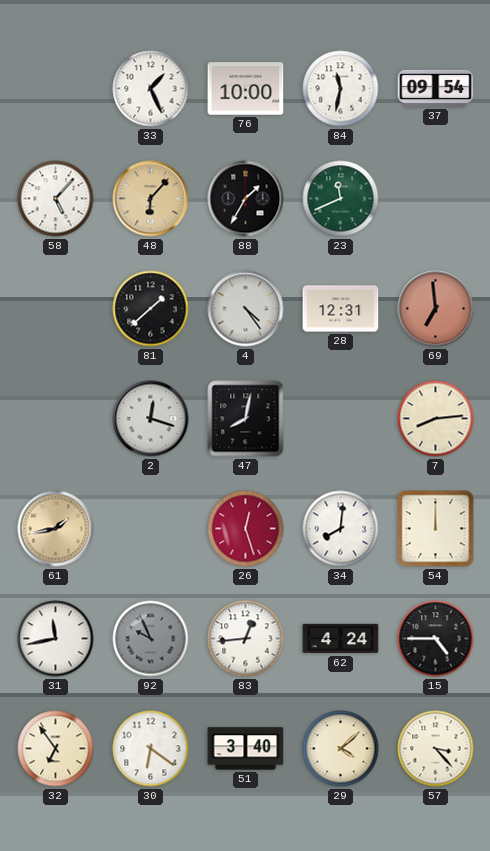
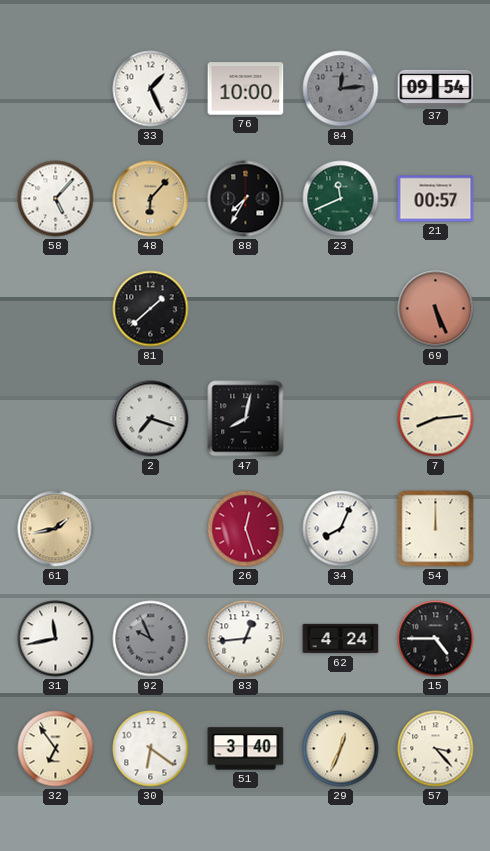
84: 11:32 -> 12:14 (341, 89)
84 dial: white -> grey (341, 89)
88: 1:35 -> 7:35 (246, 199)
21: none -> 00:57 (436, 199)
4: 4:24 -> none (246, 309)
28: 12:31 -> none (341, 309)
69: 6:59 -> 5:26 (436, 309)
2: 12:18 -> 7:18 (151, 419)
34: 8:01 -> 8:04 (341, 529)
29: 4:08 -> 12:34 (341, 749)
